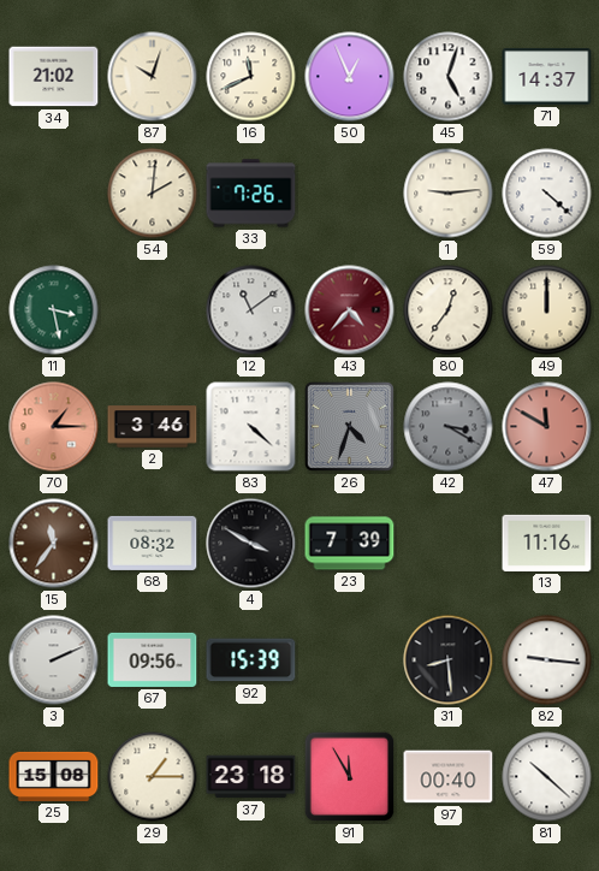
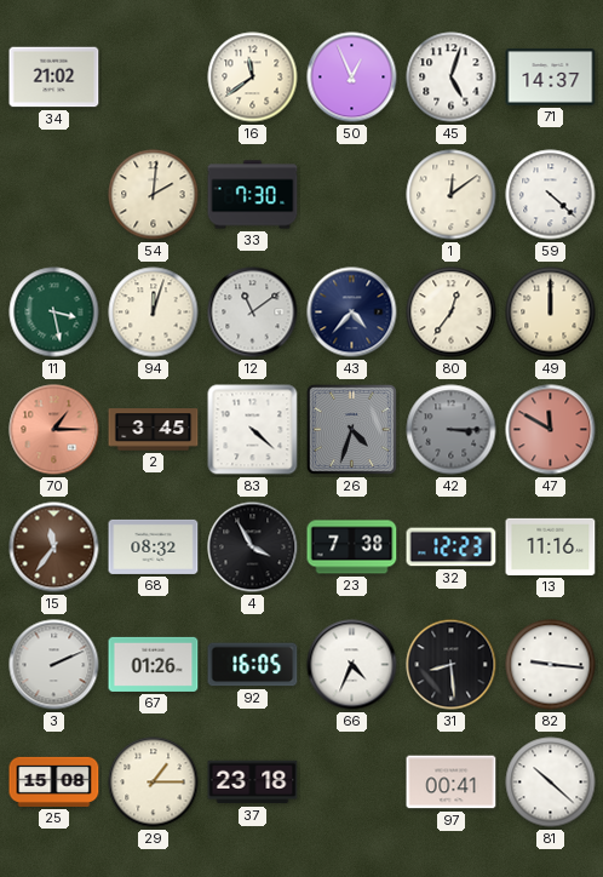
87: 10:03 -> none (153, 77)
16: 11:41 -> 11:39 (253, 78)
33: 7:26 -> 7:30 (253, 195)
1: 9:14 -> 12:09 (452, 195)
94: none -> 12:03 (154, 313)
43 dial: burgundy -> navy (352, 313)
2: 3:46 -> 3:45 (154, 430)
42: 3:20 -> 3:15 (452, 430)
4: 3:50 -> 3:55 (253, 548)
23: 7:39 -> 7:38 (352, 548)
32: none -> 12:23 (452, 548)
67: 09:56 -> 01:26 (154, 664)
92: 15:39 -> 16:05 (253, 665)
66: none -> 4:34 (352, 665)
91: 11:55 -> none (350, 777)
97: 00:40 -> 00:41 (452, 783)
